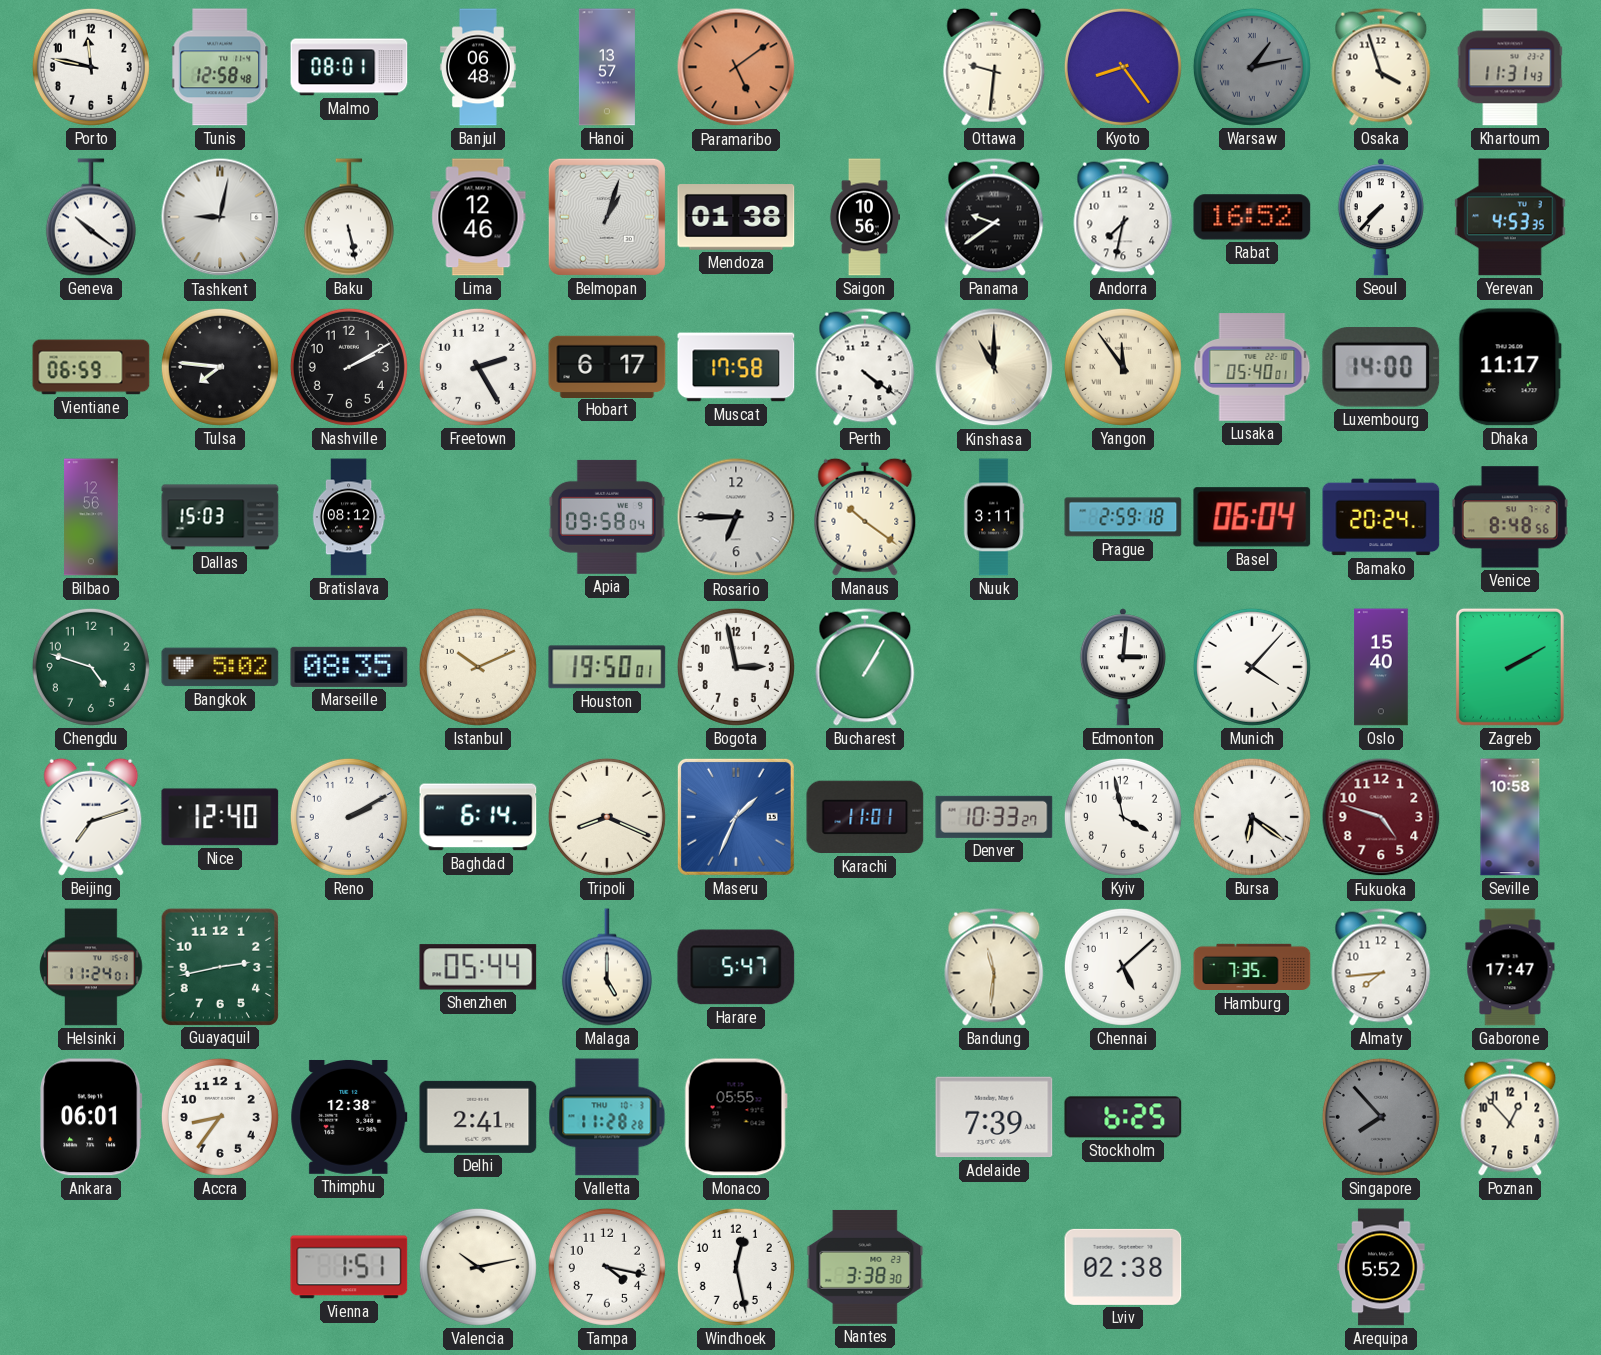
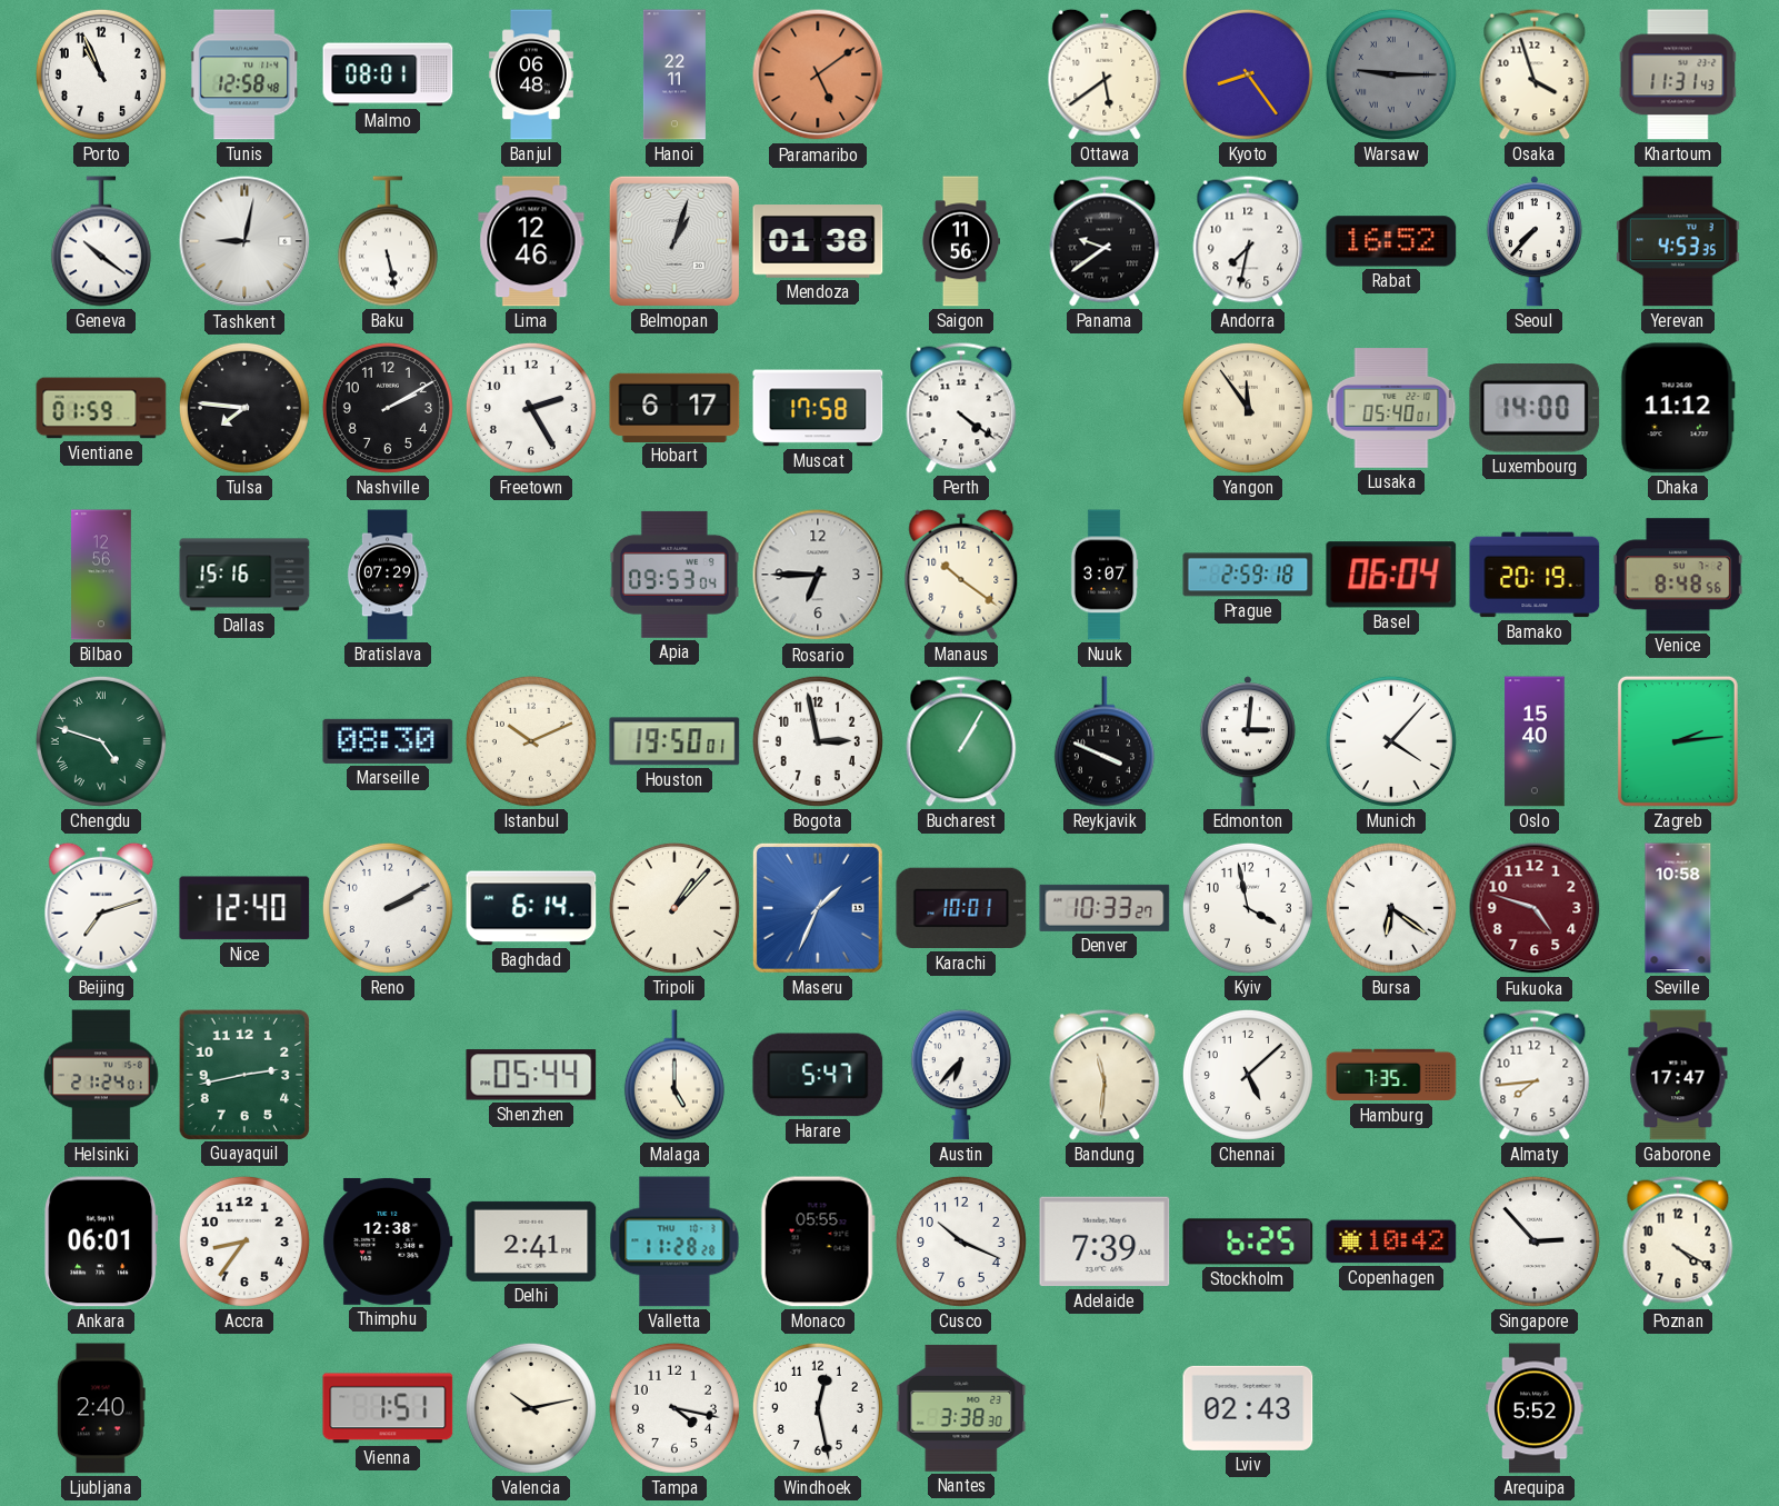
Porto: 11:47 -> 10:56 (101, 74)
Hanoi: 13:57 -> 22:11 (674, 74)
Ottawa: 9:31 -> 5:39 (1105, 74)
Warsaw: 1:13 -> 9:15 (1391, 74)
Saigon: 10:56 -> 11:56 (960, 241)
Vientiane: 06:59 -> 01:59 (101, 408)
Kinshasa: 11:00 -> none (994, 367)
Dhaka: 11:17 -> 11:12 (1678, 408)
Dallas: 15:03 -> 15:16 (244, 575)
Bratislava: 08:12 -> 07:29 (388, 575)
Apia: 09:58 -> 09:53 (674, 575)
Nuuk: 3:11 -> 3:07 (1105, 575)
Bamako: 20:24 -> 20:19 (1535, 575)
Chengdu numerals: Arabic -> Roman (101, 741)
Bangkok: 5:02 -> none (220, 667)
Marseille: 08:35 -> 08:30 (388, 741)
Reykjavik: none -> 3:49 (1105, 741)
Zagreb: 2:10 -> 2:14 (1678, 741)
Tripoli: 8:19 -> 1:07 (674, 908)
Karachi: 11:01 -> 10:01 (961, 908)
Helsinki: 11:24 -> 21:24 (101, 1075)
Austin: none -> 6:37 (961, 1075)
Cusco: none -> 10:19 (961, 1241)
Copenhagen: none -> 10:42 (1391, 1241)
Singapore: 7:53 -> 2:53 (1535, 1241)
Singapore dial: grey -> white (1535, 1241)
Poznan: 12:53 -> 4:20 (1678, 1241)
Ljubljana: none -> 2:40 (101, 1408)
Lviv: 02:38 -> 02:43 (1248, 1408)
